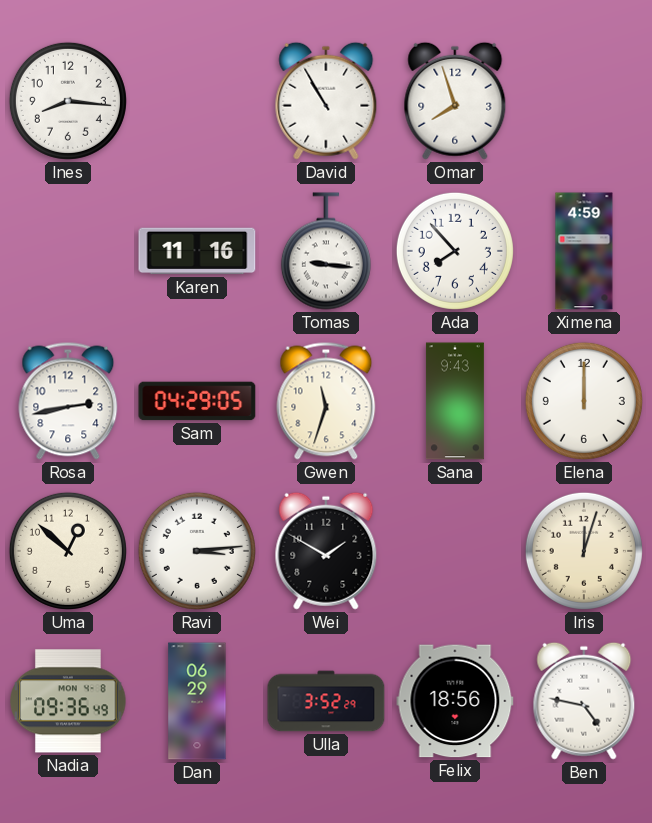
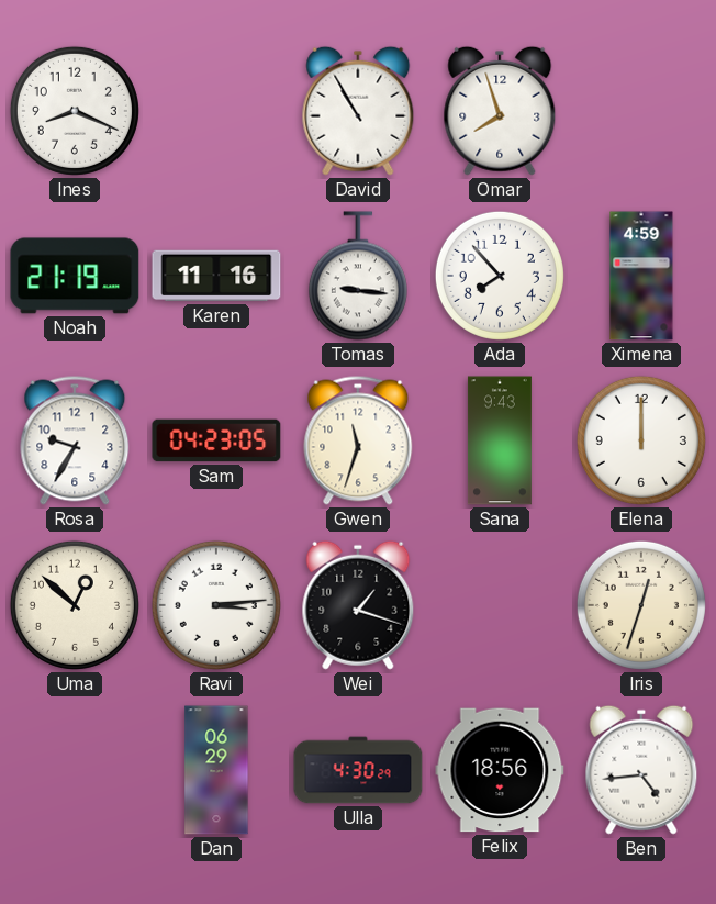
Ines: 8:16 -> 8:19 (75, 111)
Noah: none -> 21:19 (75, 276)
Rosa: 2:43 -> 9:35 (75, 440)
Sam: 04:29 -> 04:23 (216, 440)
Wei: 1:50 -> 1:18 (358, 605)
Iris: 12:03 -> 12:33 (641, 605)
Nadia: 09:36 -> none (68, 701)
Ulla: 3:52 -> 4:30 (358, 770)
Ben: 4:47 -> 4:44 (641, 770)
